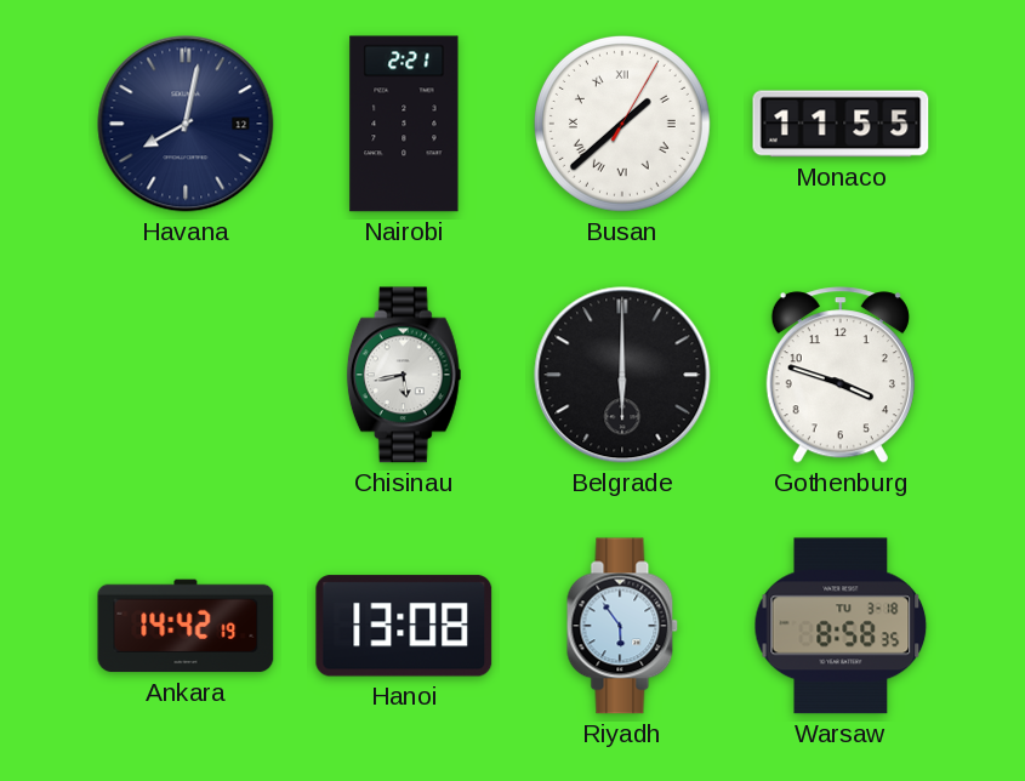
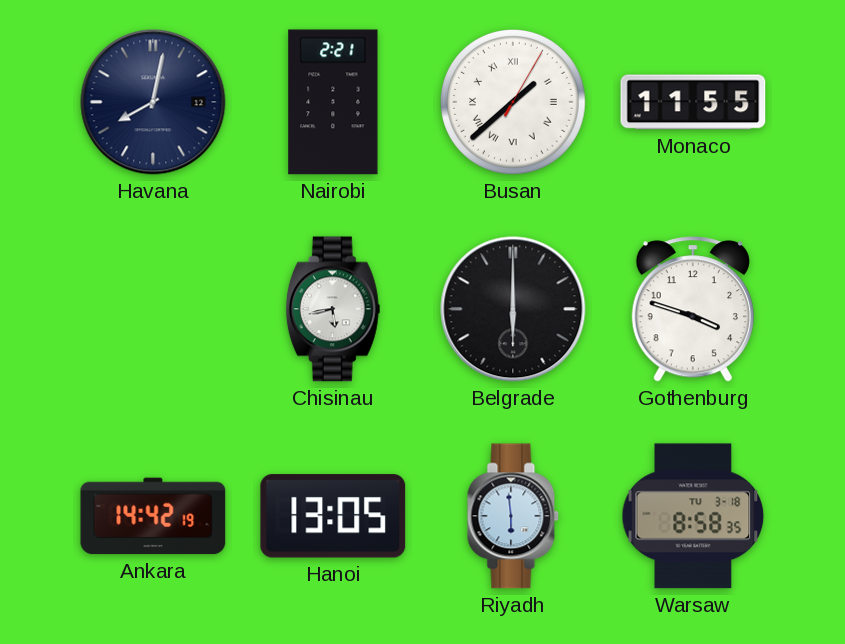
Hanoi: 13:08 -> 13:05 (333, 516)
Riyadh: 5:54 -> 5:59 (513, 516)
